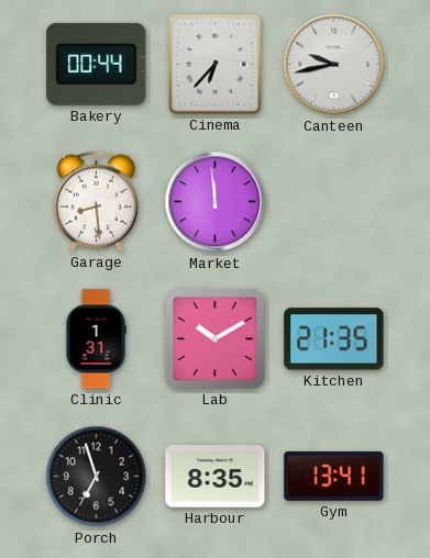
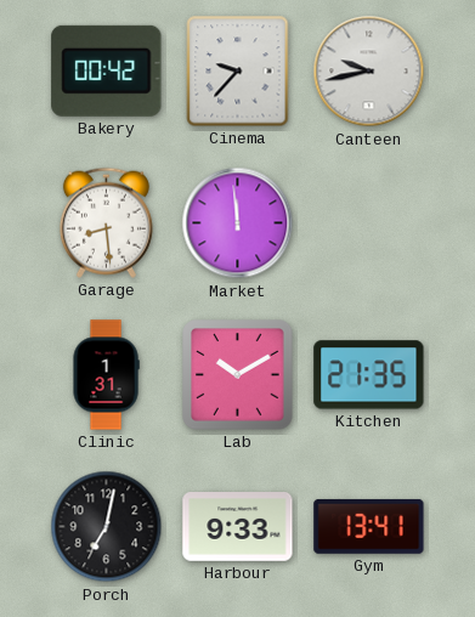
Bakery: 00:44 -> 00:42 (107, 70)
Cinema: 6:37 -> 9:37 (238, 72)
Porch: 6:57 -> 7:02 (107, 527)
Harbour: 8:35 -> 9:33 (238, 527)
